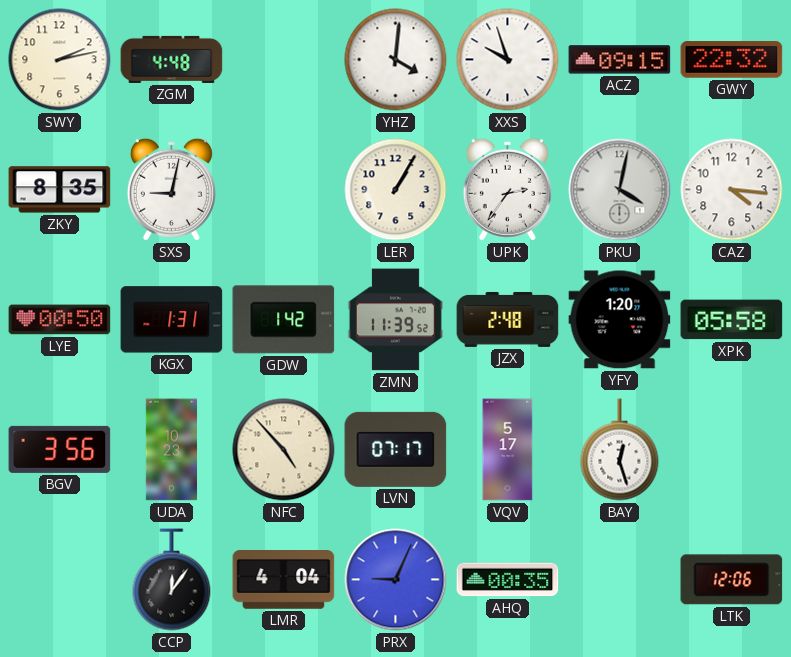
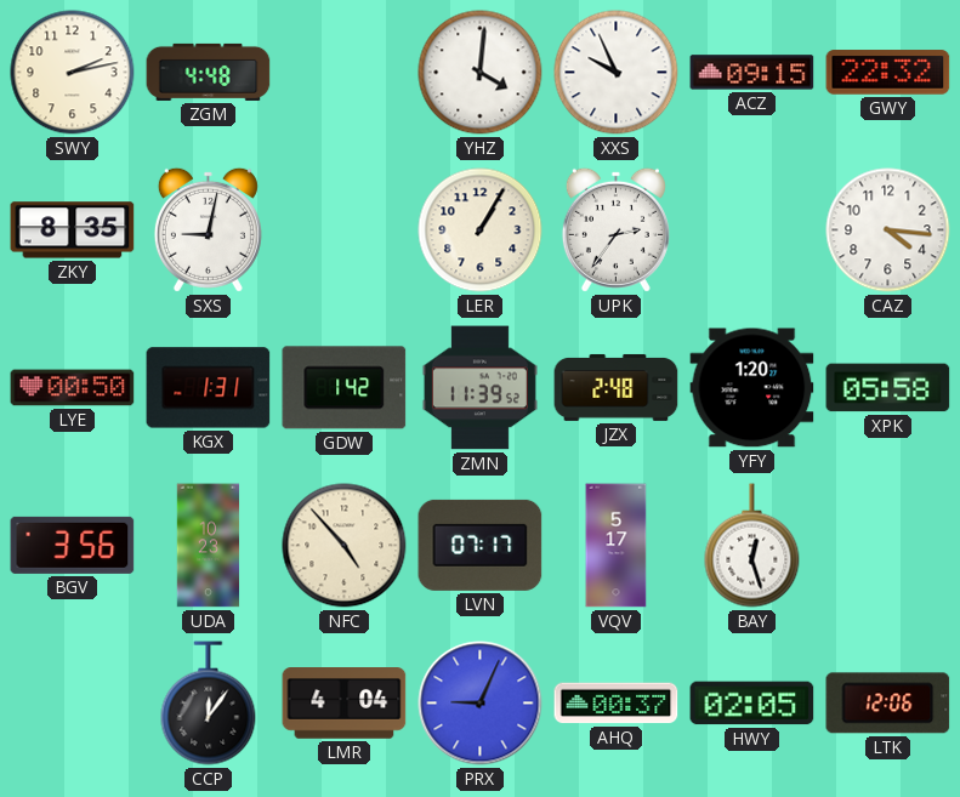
XXS: 9:57 -> 9:56 (617, 73)
PKU: 4:02 -> none (620, 190)
AHQ: 00:35 -> 00:37 (617, 704)
HWY: none -> 02:05 (752, 704)
